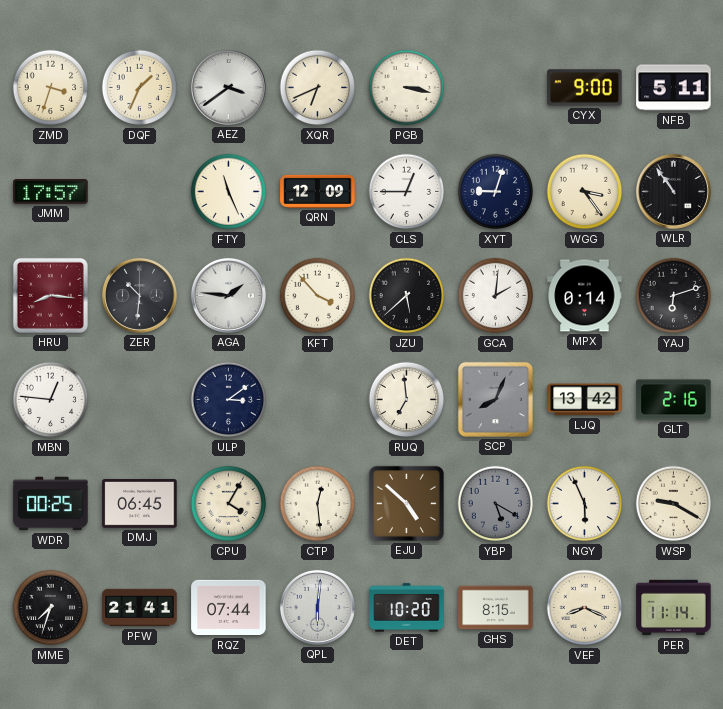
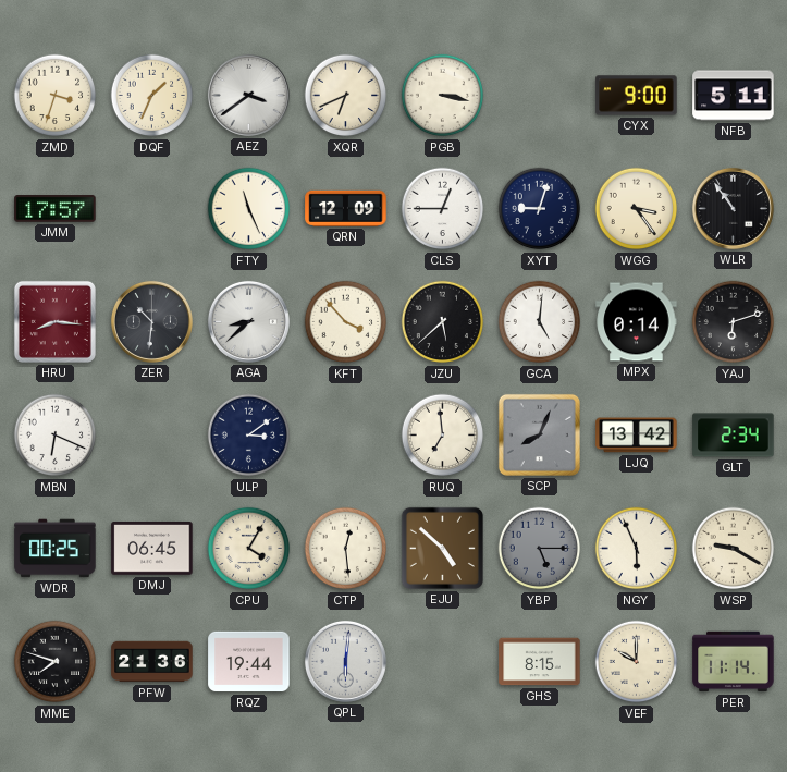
AGA: 1:46 -> 8:38 (248, 321)
GCA: 2:01 -> 5:01 (540, 322)
MBN: 12:46 -> 6:19 (56, 436)
GLT: 2:16 -> 2:34 (734, 436)
YBP: 5:20 -> 5:15 (540, 549)
MME: 7:33 -> 7:48 (56, 662)
PFW: 21:41 -> 21:36 (152, 662)
RQZ: 07:44 -> 19:44 (249, 662)
DET: 10:20 -> none (407, 608)
VEF: 8:19 -> 10:00 (637, 662)
